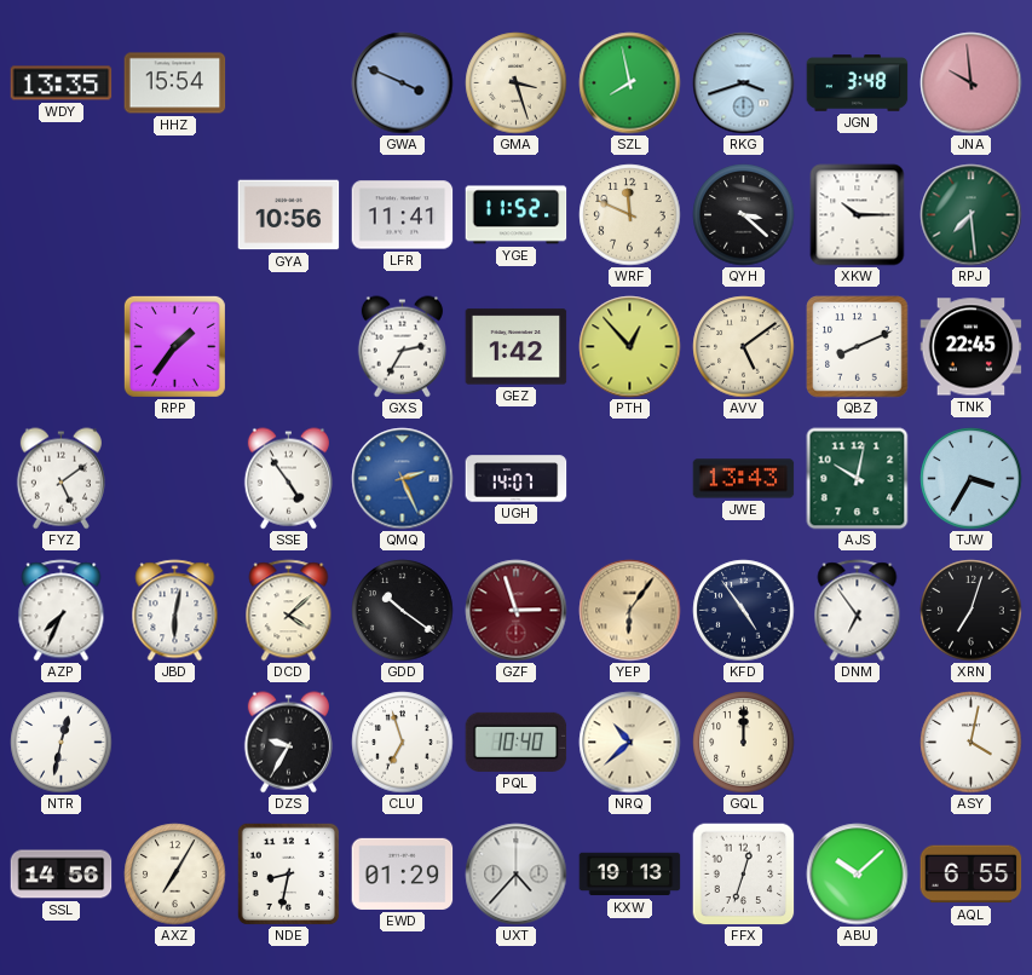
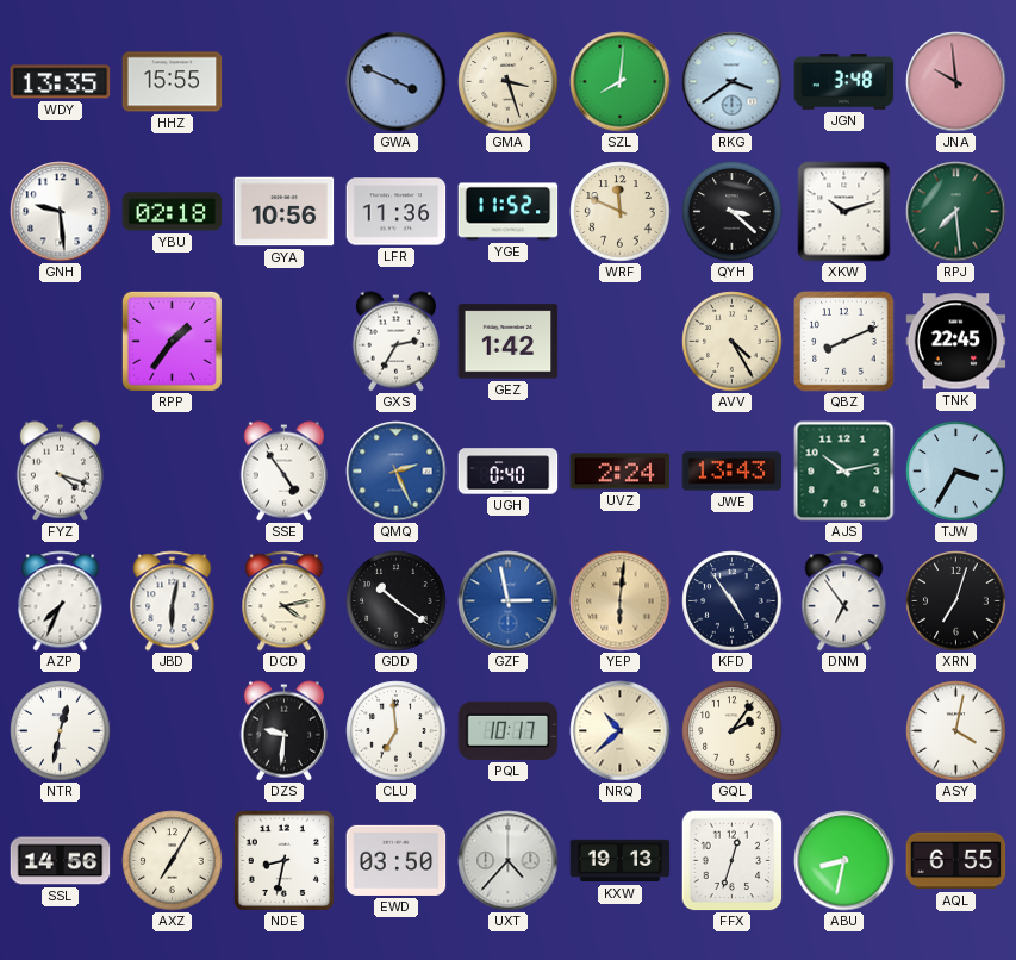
HHZ: 15:54 -> 15:55 (173, 82)
SZL: 7:58 -> 8:01 (621, 82)
RKG: 3:42 -> 3:39 (733, 82)
GNH: none -> 9:29 (61, 212)
YBU: none -> 02:18 (173, 212)
LFR: 11:41 -> 11:36 (397, 212)
XKW: 10:15 -> 10:12 (844, 212)
PTH: 12:53 -> none (630, 347)
AVV: 5:09 -> 4:25 (733, 342)
FYZ: 5:09 -> 4:18 (60, 472)
UGH: 14:07 -> 0:40 (509, 472)
UVZ: none -> 2:24 (621, 472)
AJS: 10:02 -> 10:13 (844, 472)
DCD: 4:08 -> 4:13 (285, 601)
GZF: 2:57 -> 2:58 (509, 601)
GZF dial: burgundy -> blue (509, 601)
YEP: 6:06 -> 6:01 (621, 601)
DZS: 9:35 -> 9:31 (283, 731)
CLU: 6:57 -> 6:59 (397, 731)
PQL: 10:40 -> 10:17 (509, 730)
GQL: 12:00 -> 2:06 (733, 731)
EWD: 01:29 -> 03:50 (397, 860)
ABU: 10:08 -> 8:32 (844, 861)
